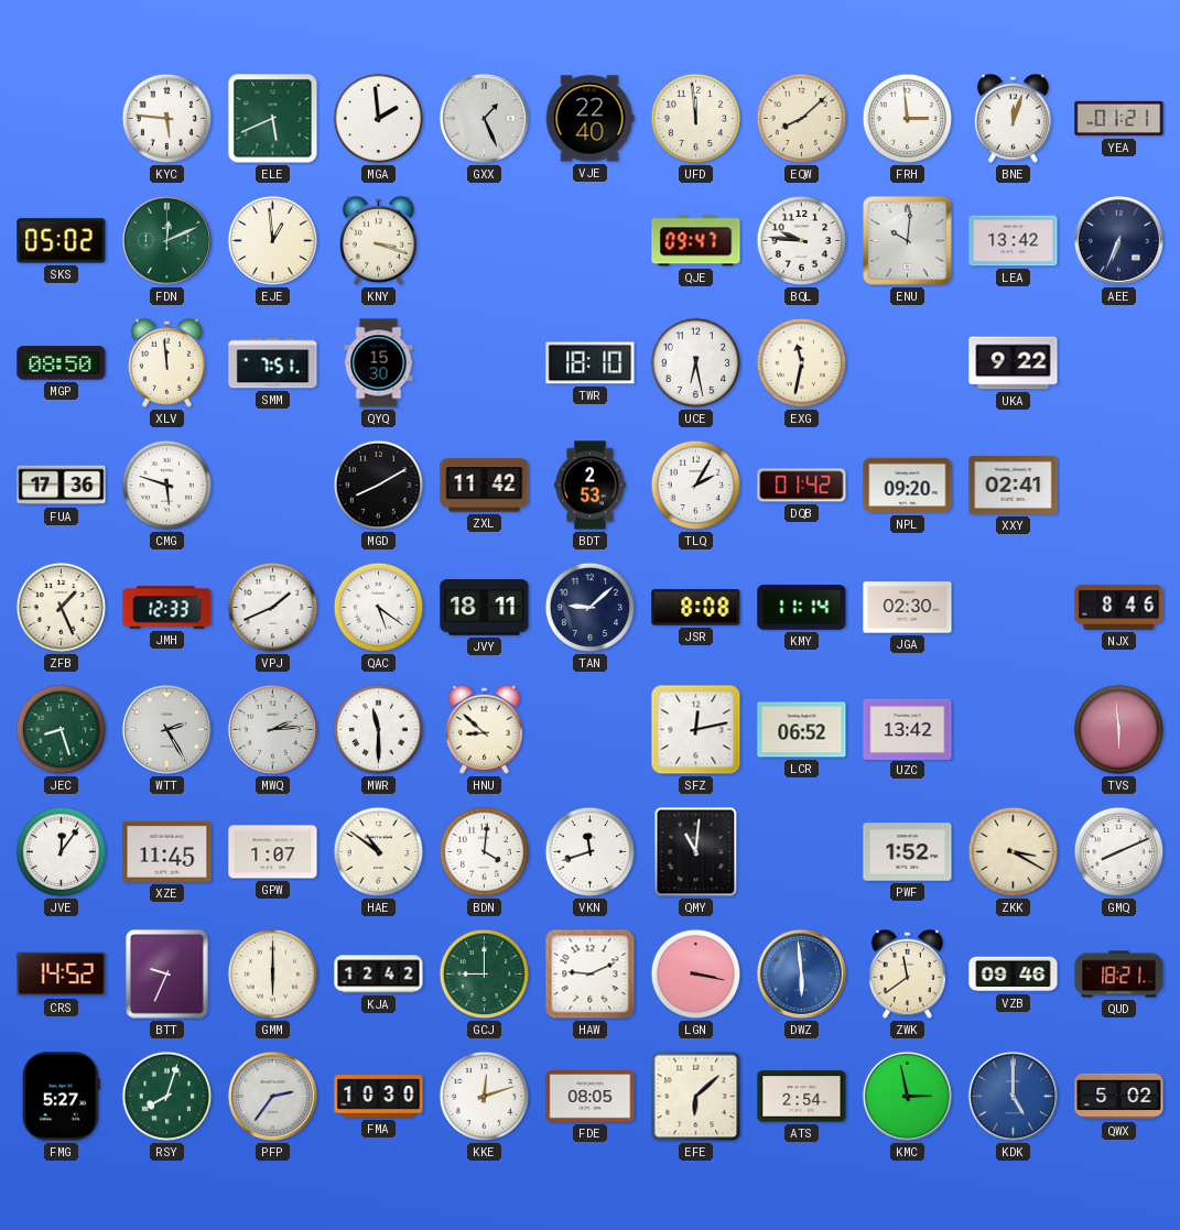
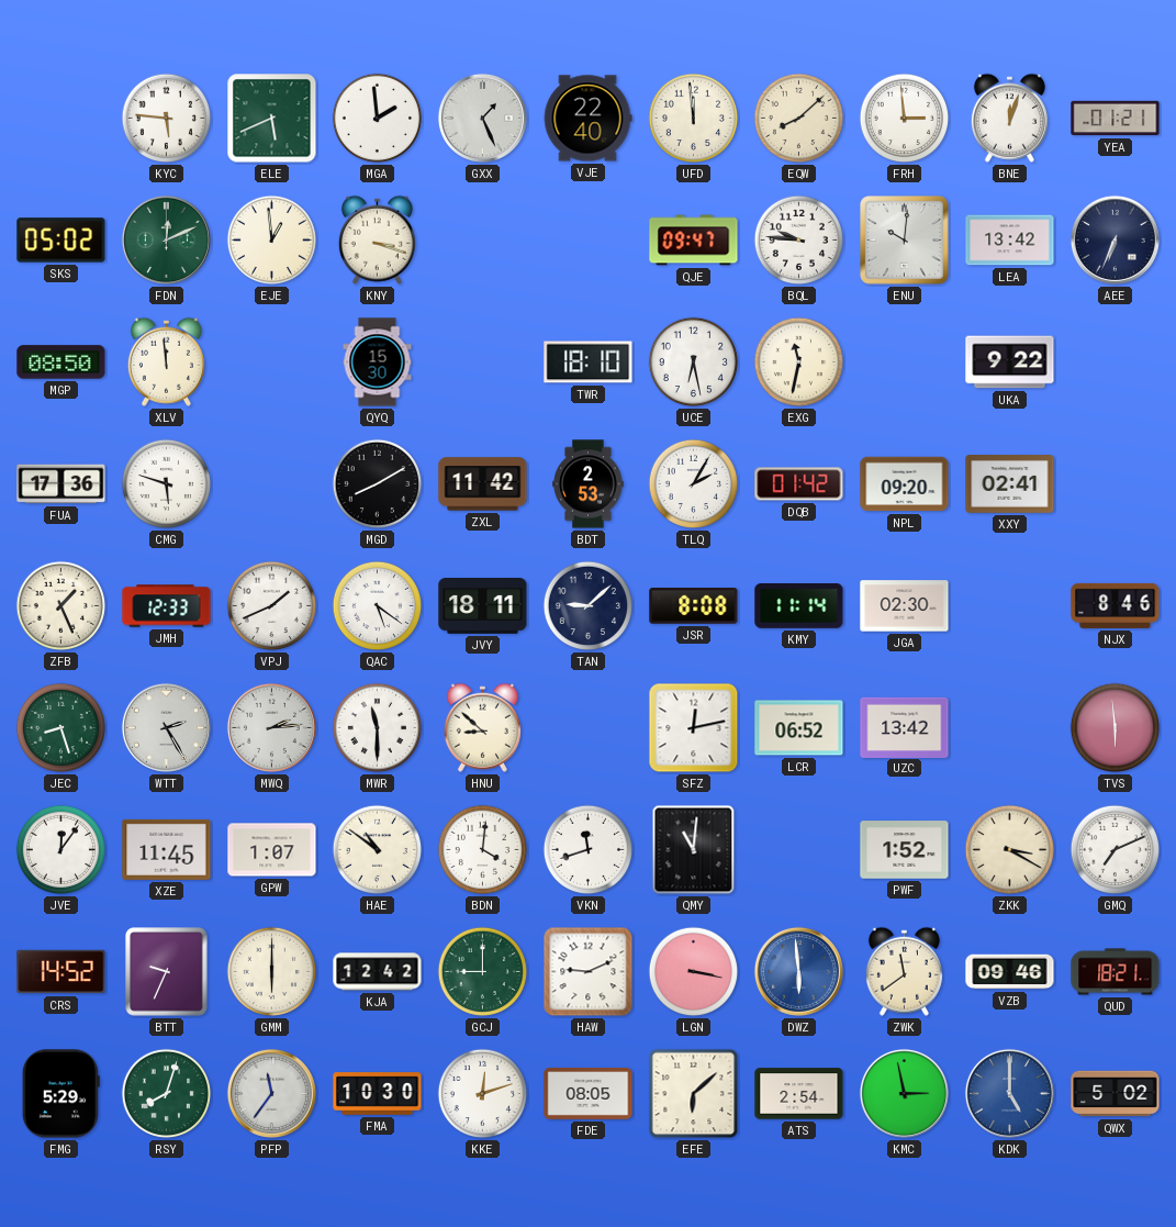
SMM: 7:51 -> none (273, 363)
GMQ: 8:11 -> 7:11 (1116, 850)
FMG: 5:27 -> 5:29 (60, 1094)
PFP: 2:36 -> 11:36 (271, 1093)
